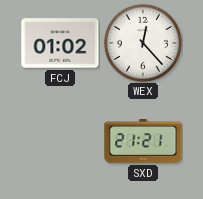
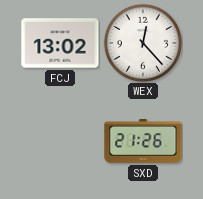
FCJ: 01:02 -> 13:02 (60, 43)
SXD: 21:21 -> 21:26 (143, 142)
